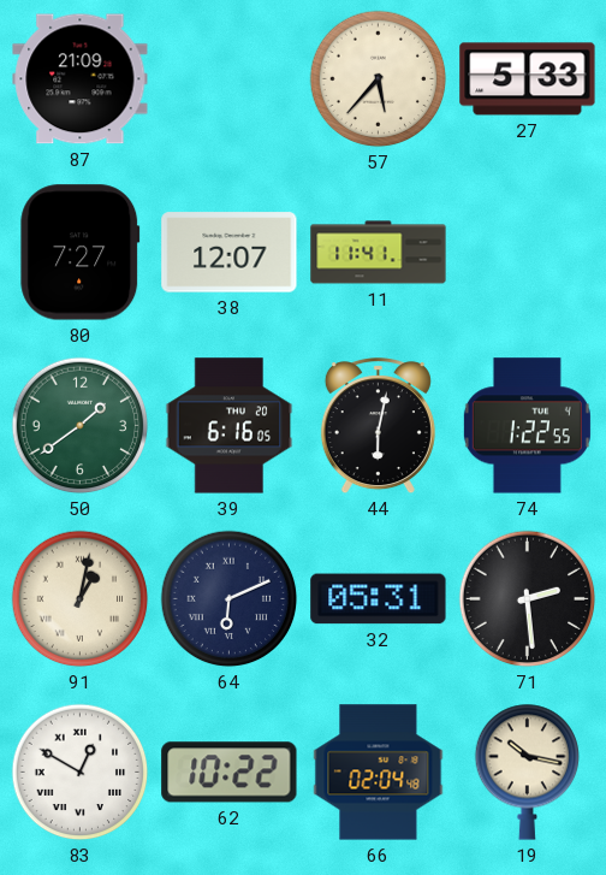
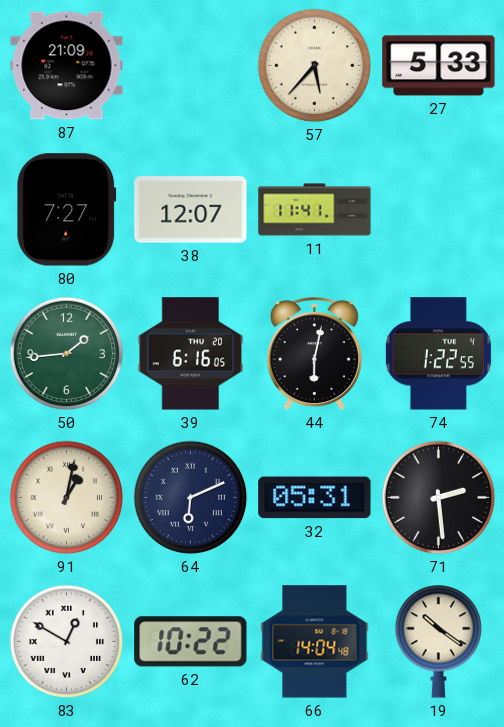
50: 1:39 -> 1:44 (67, 354)
66: 02:04 -> 14:04 (315, 642)
19: 10:17 -> 10:21 (438, 641)
